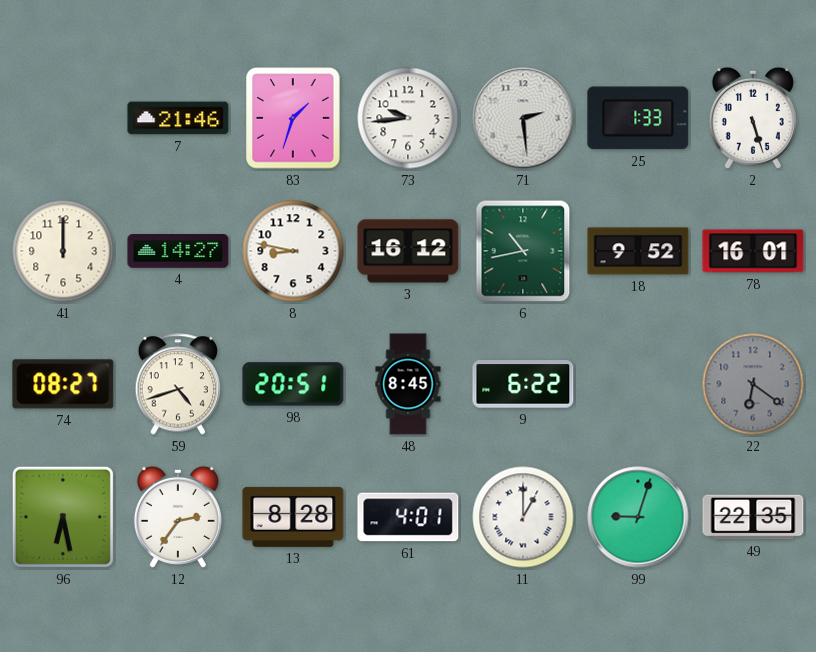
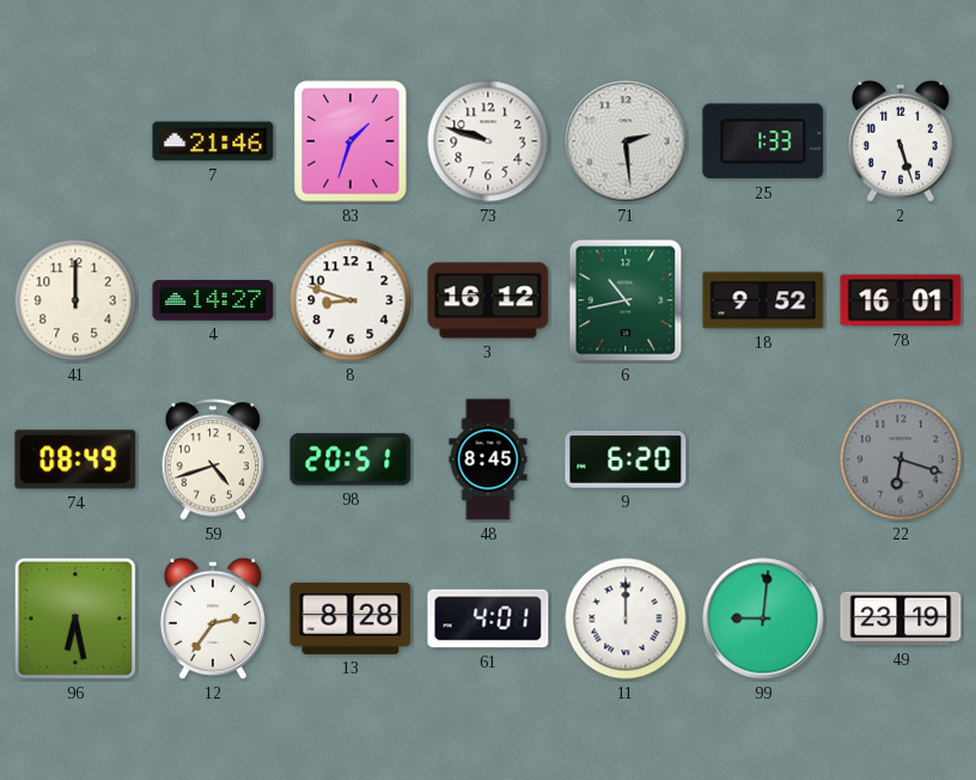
73: 9:44 -> 9:48 (488, 141)
8: 8:47 -> 8:48 (350, 300)
74: 08:27 -> 08:49 (75, 459)
9: 6:22 -> 6:20 (626, 459)
22: 6:21 -> 6:18 (901, 459)
11: 1:00 -> 12:00 (626, 618)
99: 9:03 -> 9:01 (763, 618)
49: 22:35 -> 23:19 (901, 618)
